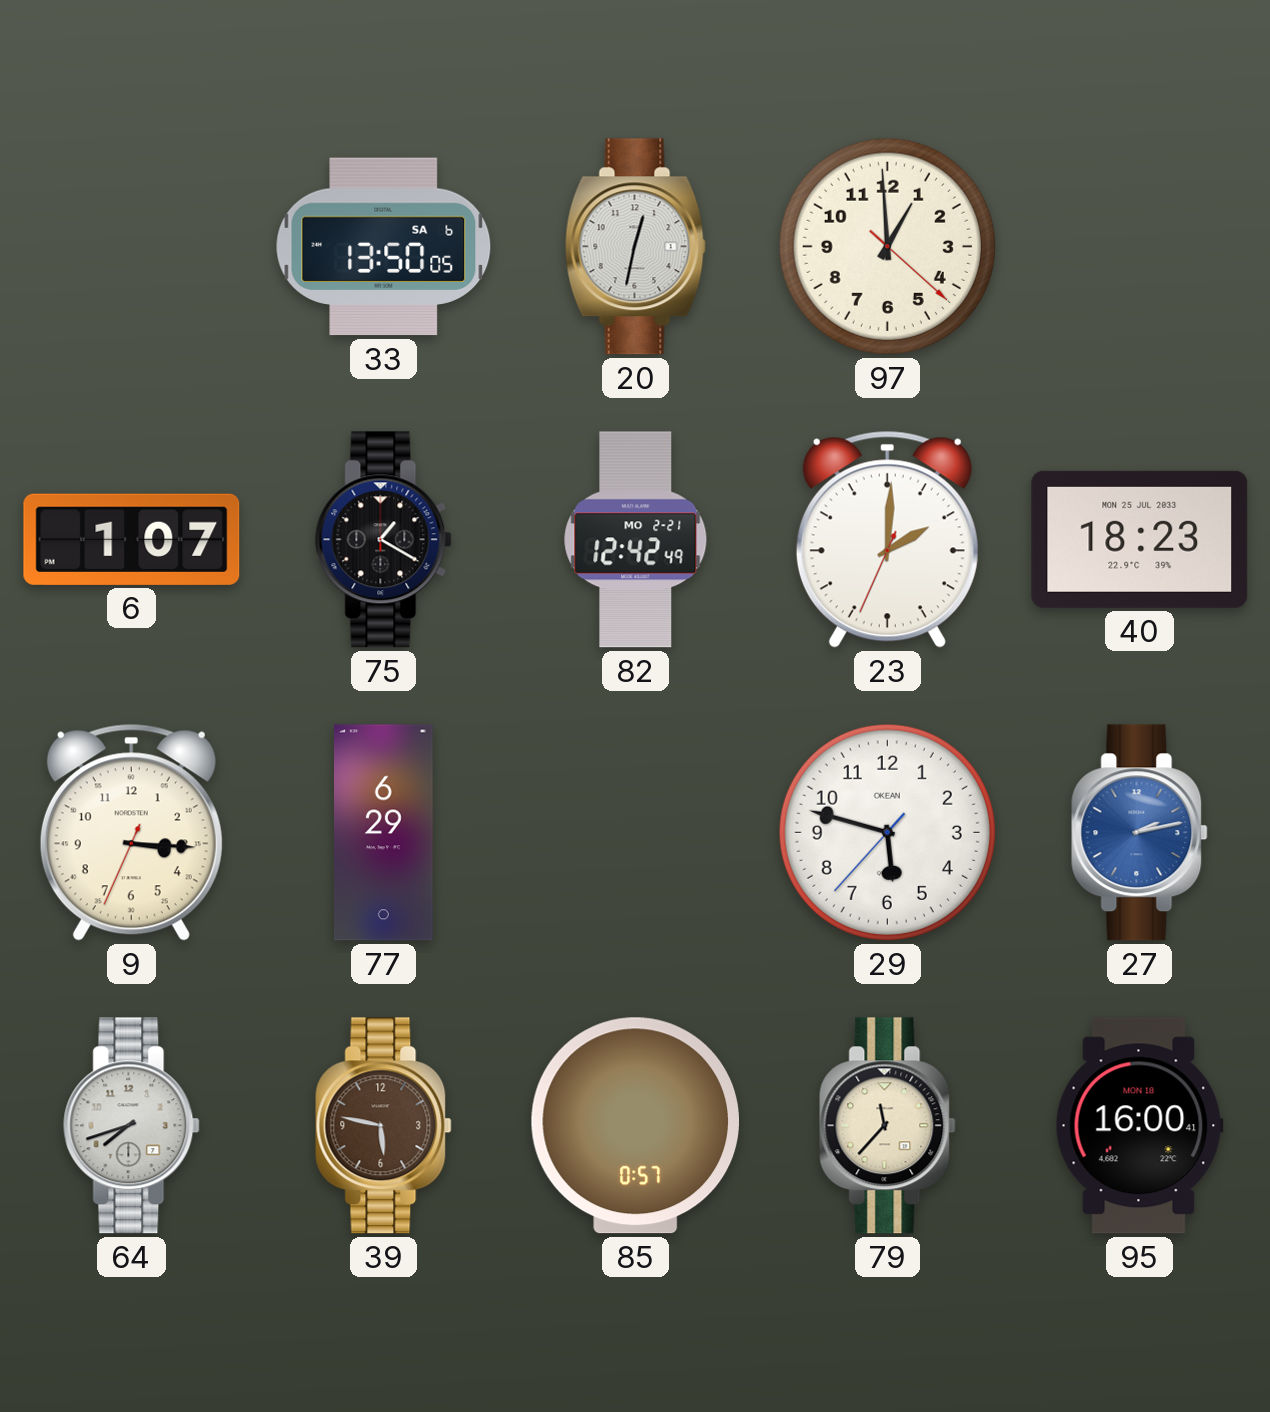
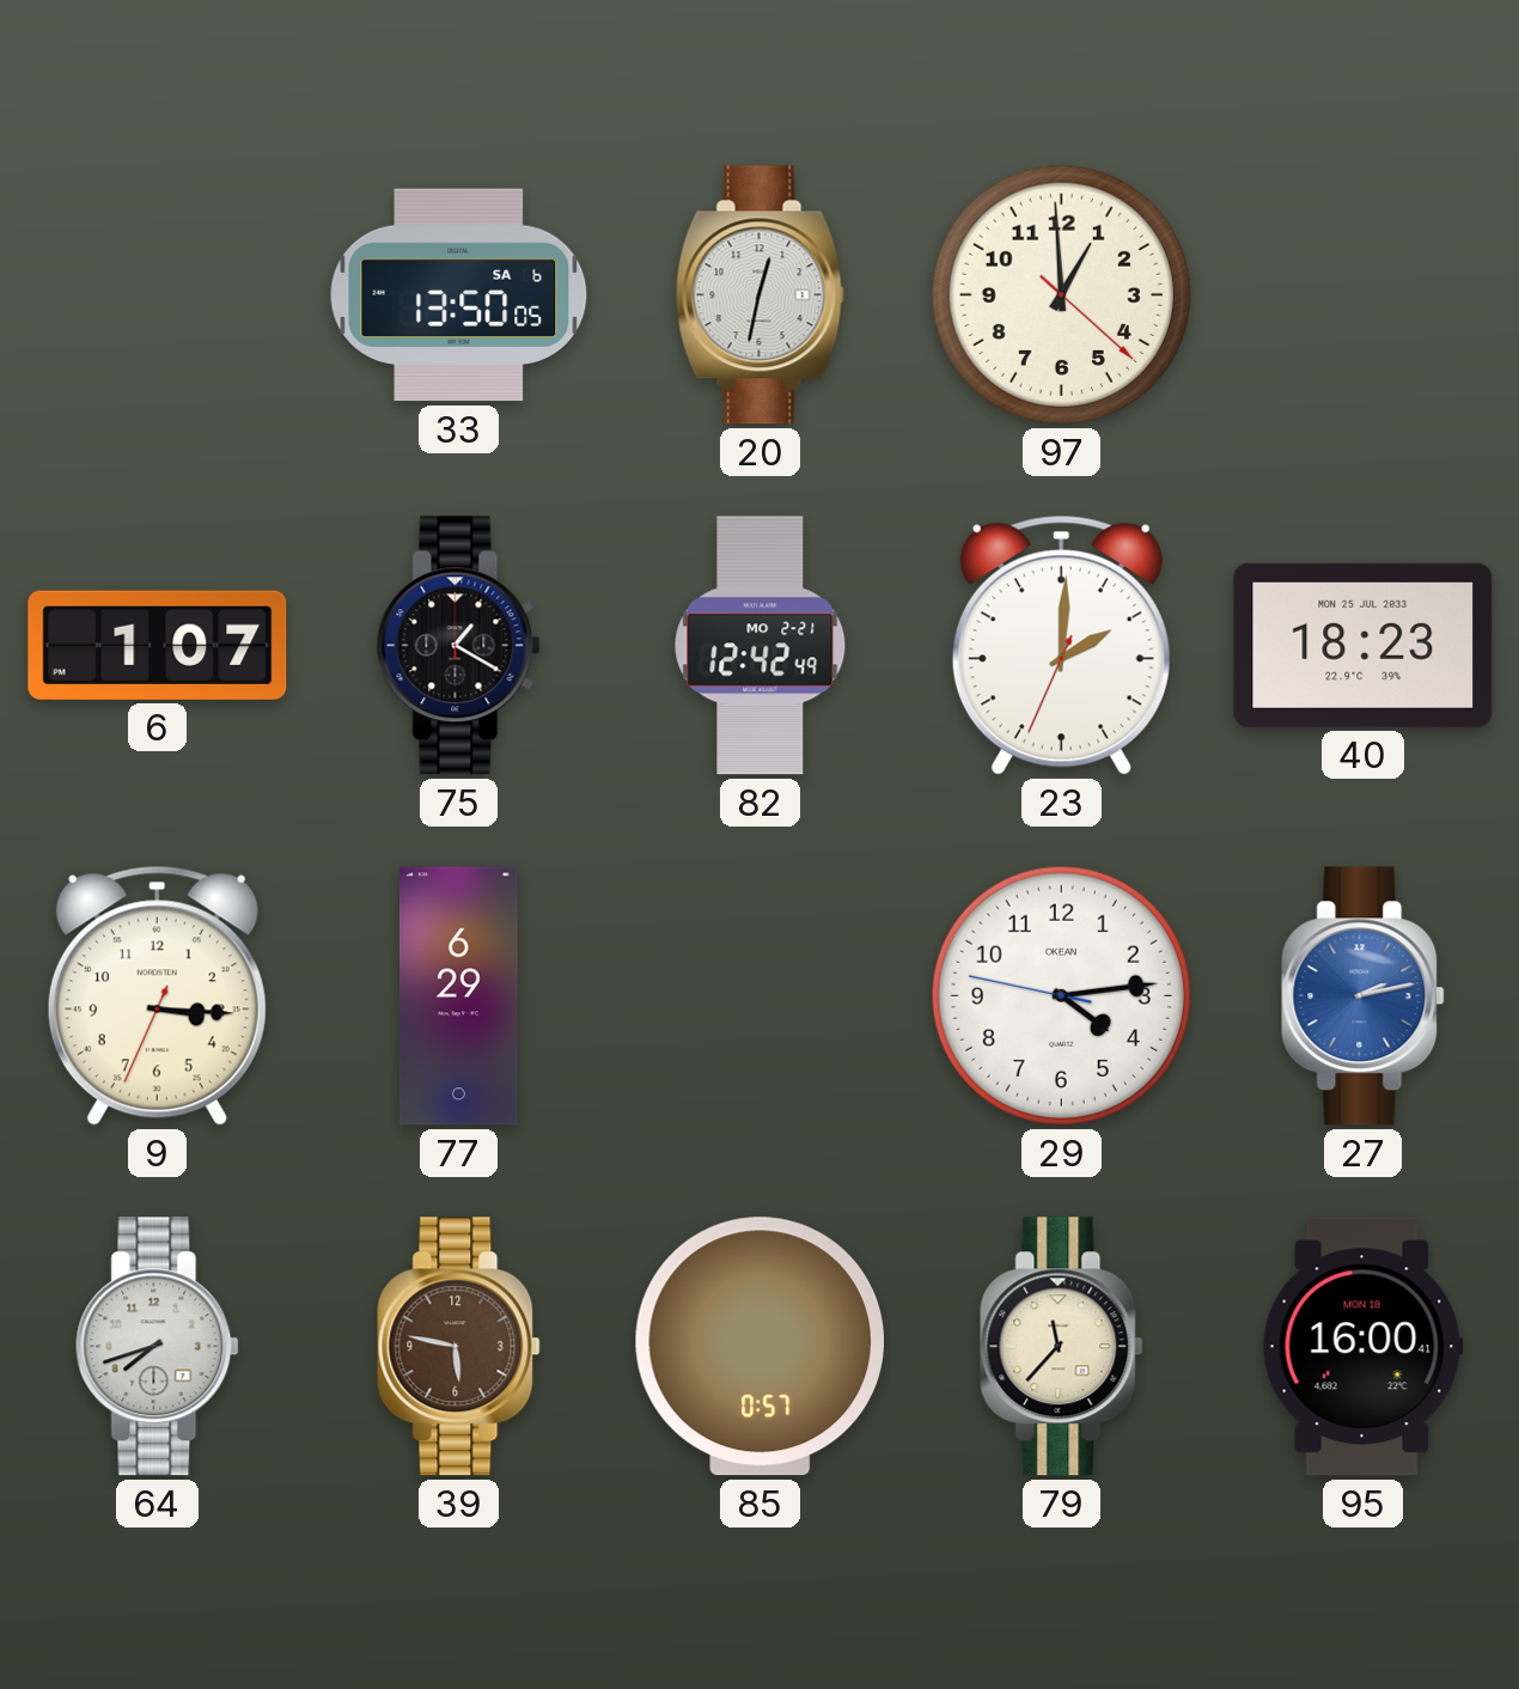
29: 5:47 -> 4:13 (1061, 995)
